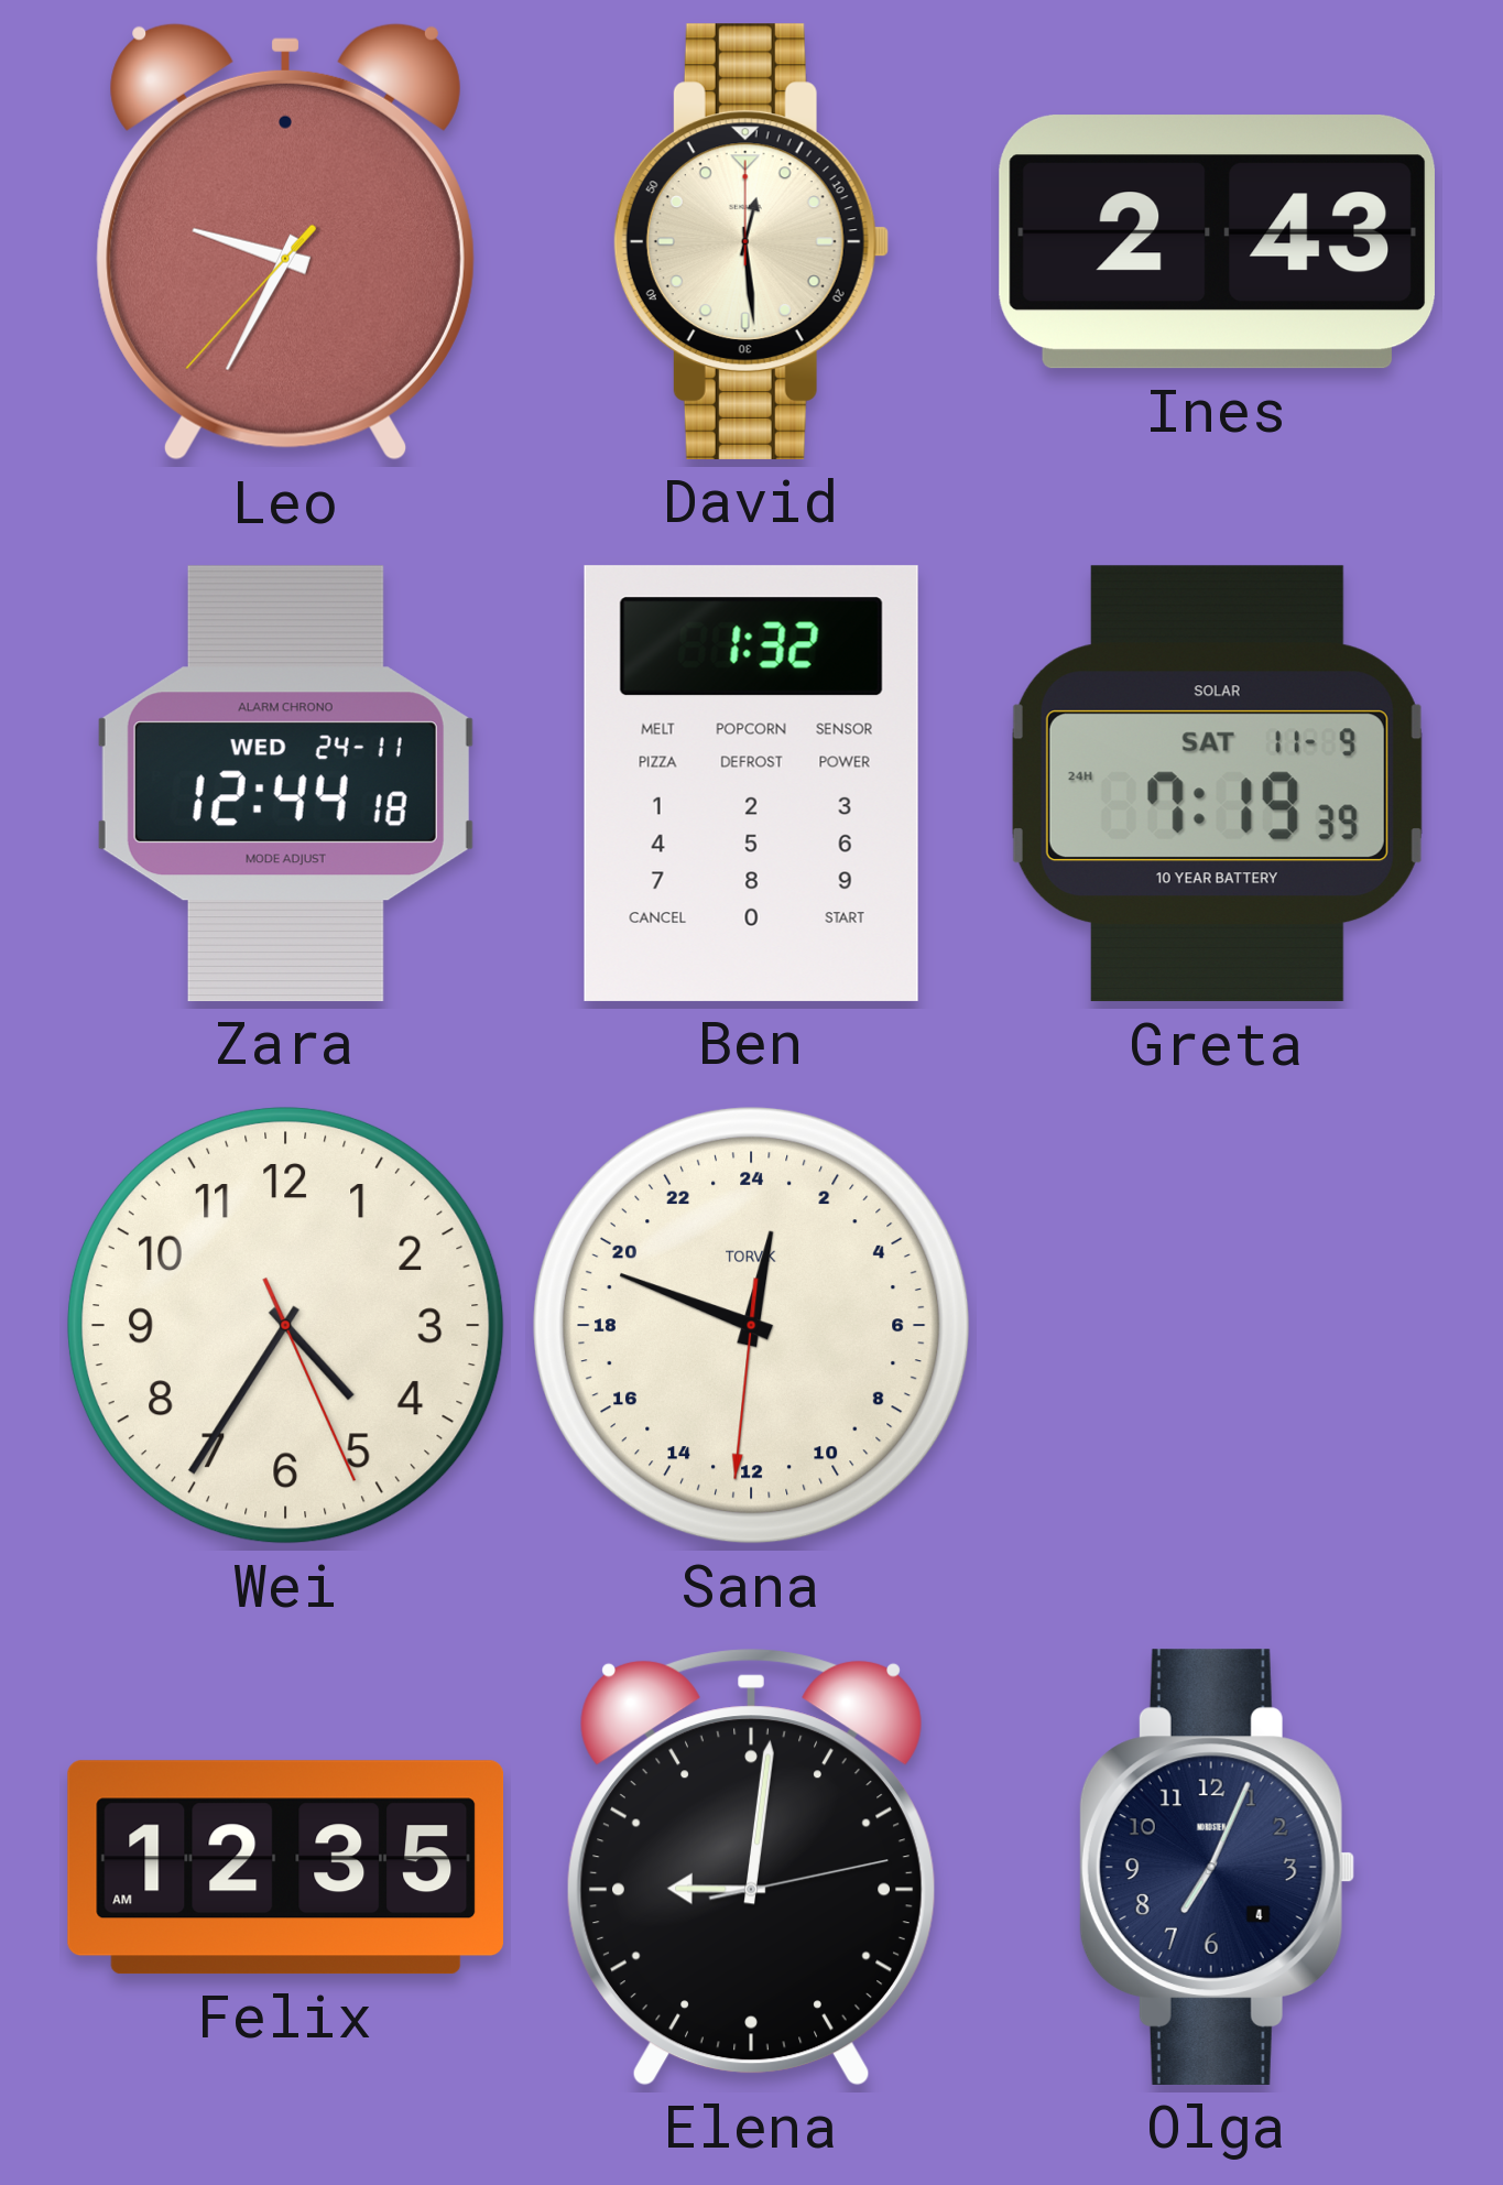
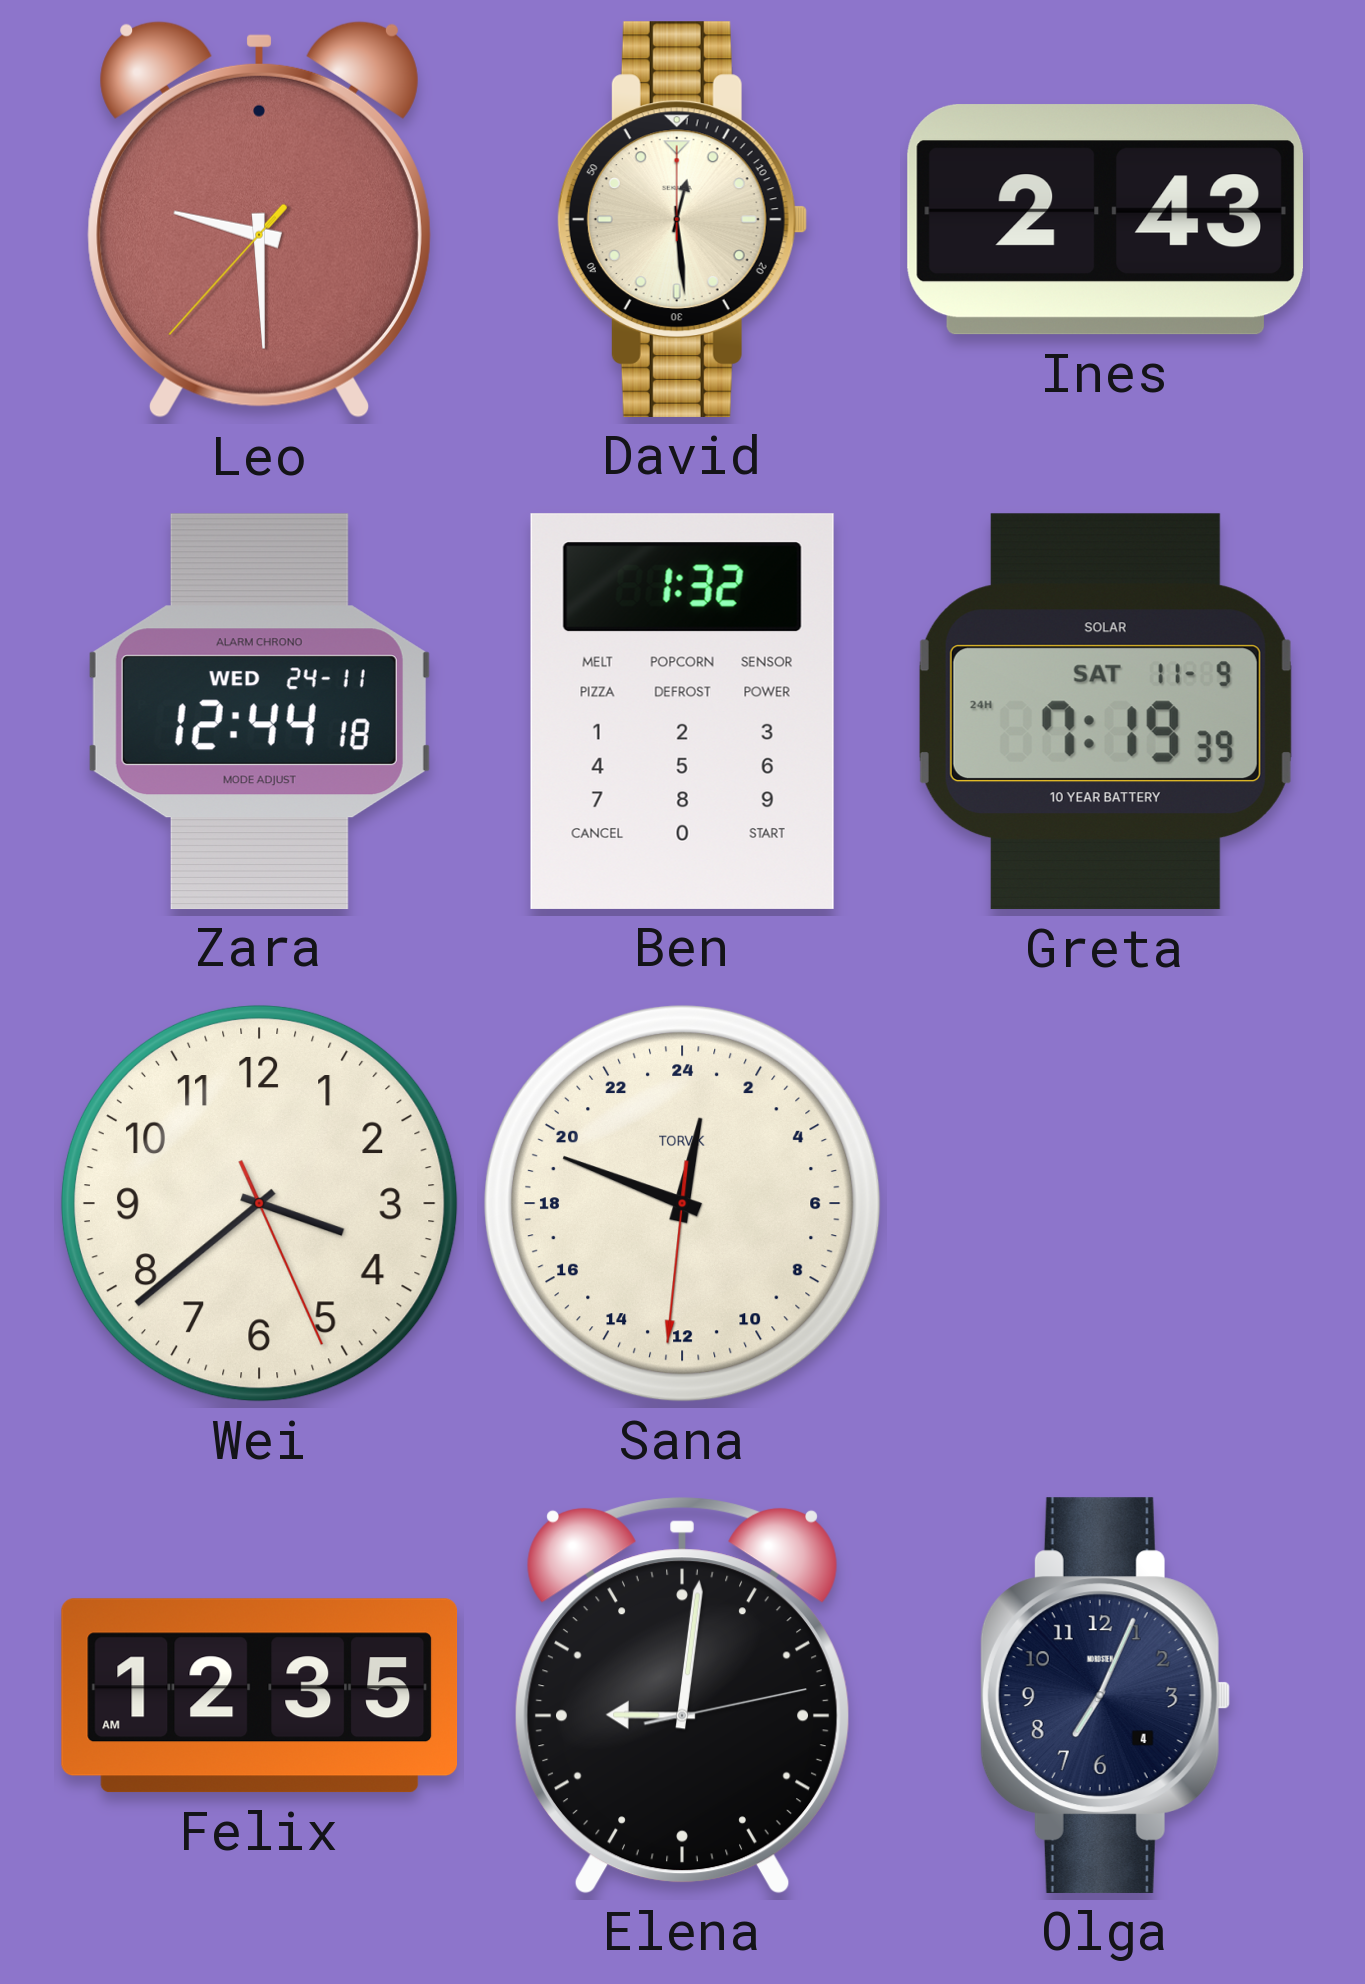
Leo: 9:34 -> 9:29 (259, 219)
Wei: 4:35 -> 3:38 (259, 1203)
